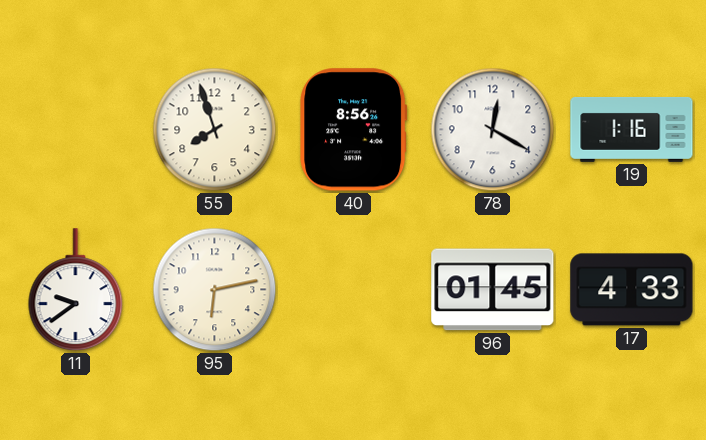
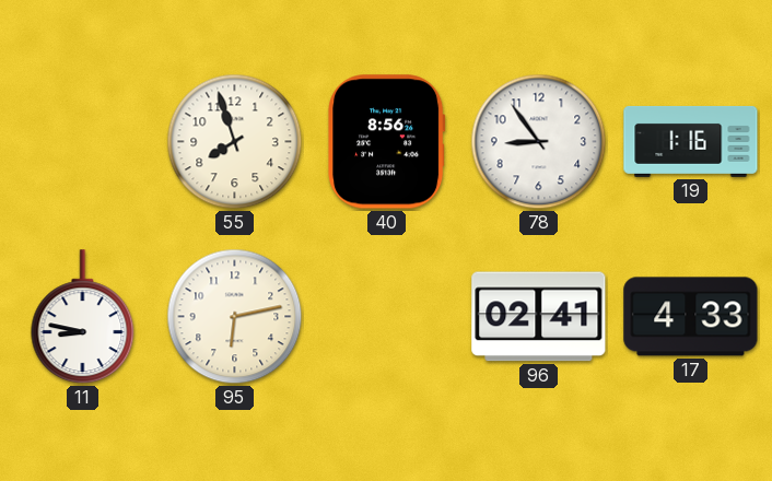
78: 12:20 -> 8:54 (539, 142)
11: 9:39 -> 8:47 (83, 317)
96: 01:45 -> 02:41 (539, 317)
